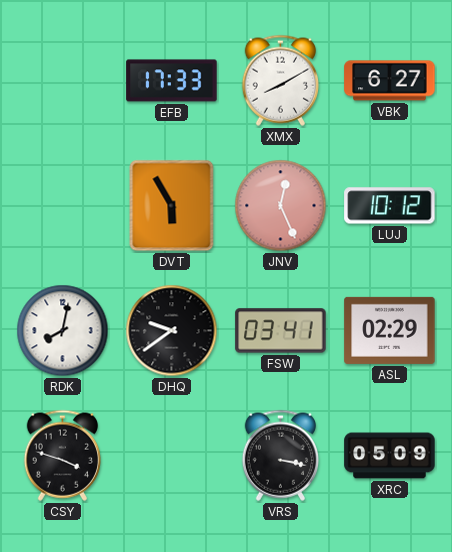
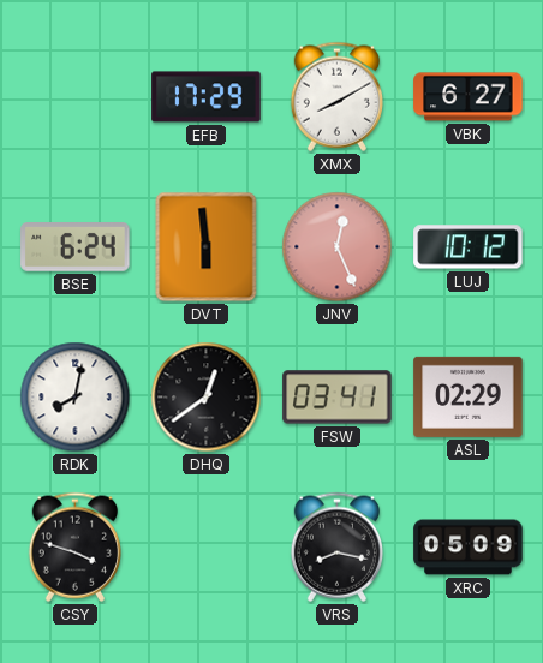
EFB: 17:33 -> 17:29 (207, 97)
BSE: none -> 6:24 (76, 247)
DVT: 5:55 -> 5:59 (207, 247)
DHQ: 9:39 -> 12:39 (207, 398)
VRS: 3:17 -> 8:17 (336, 546)
